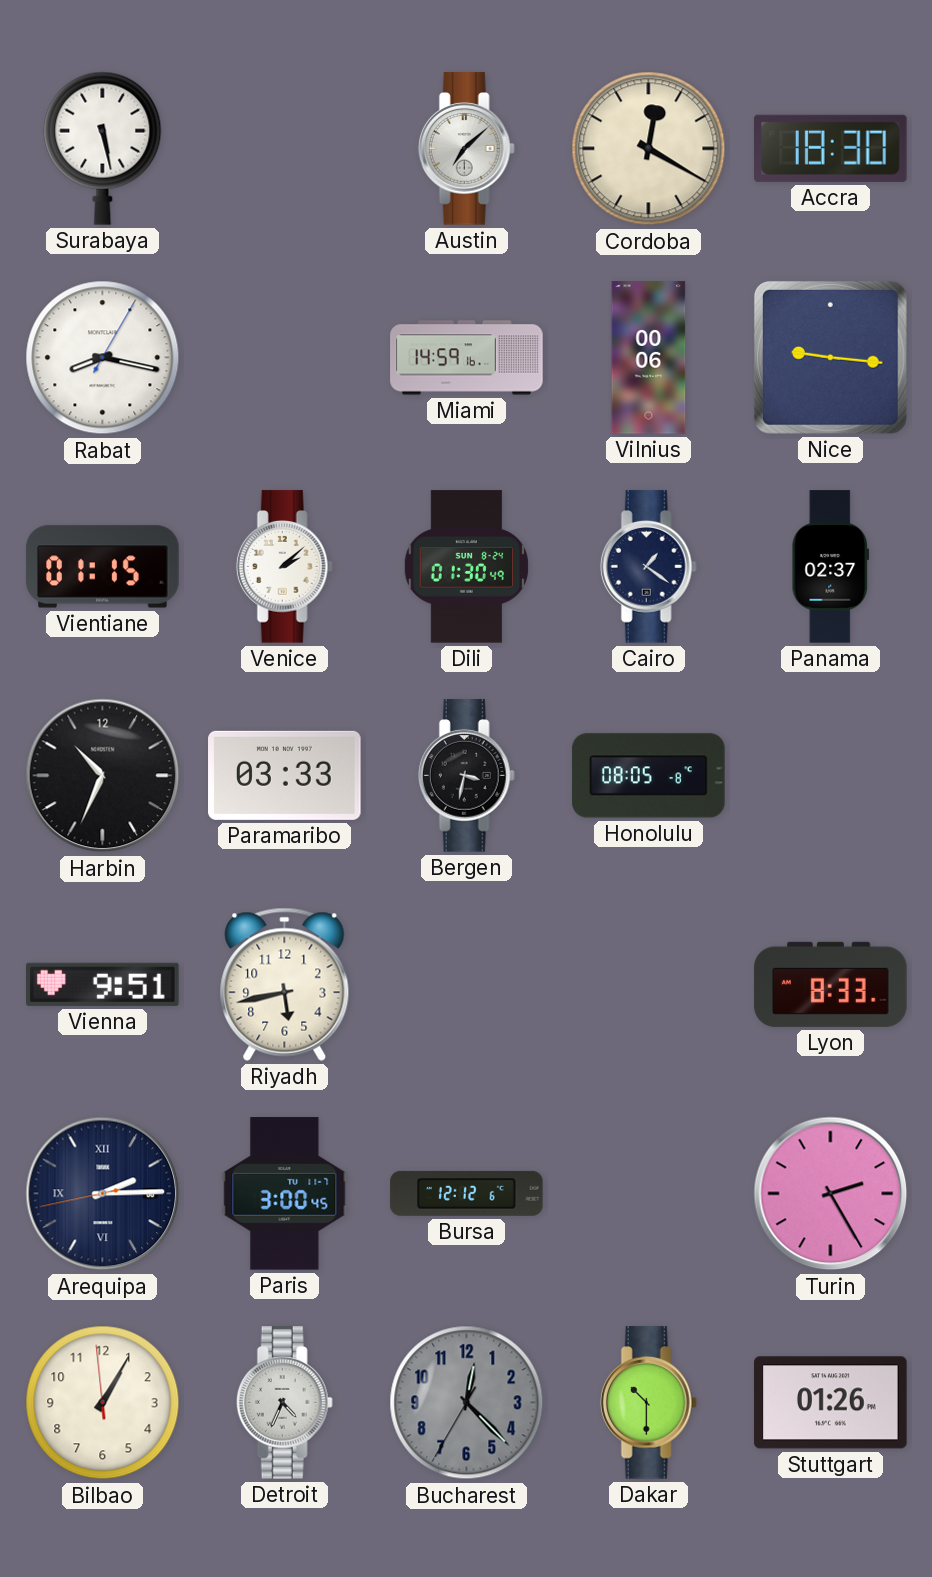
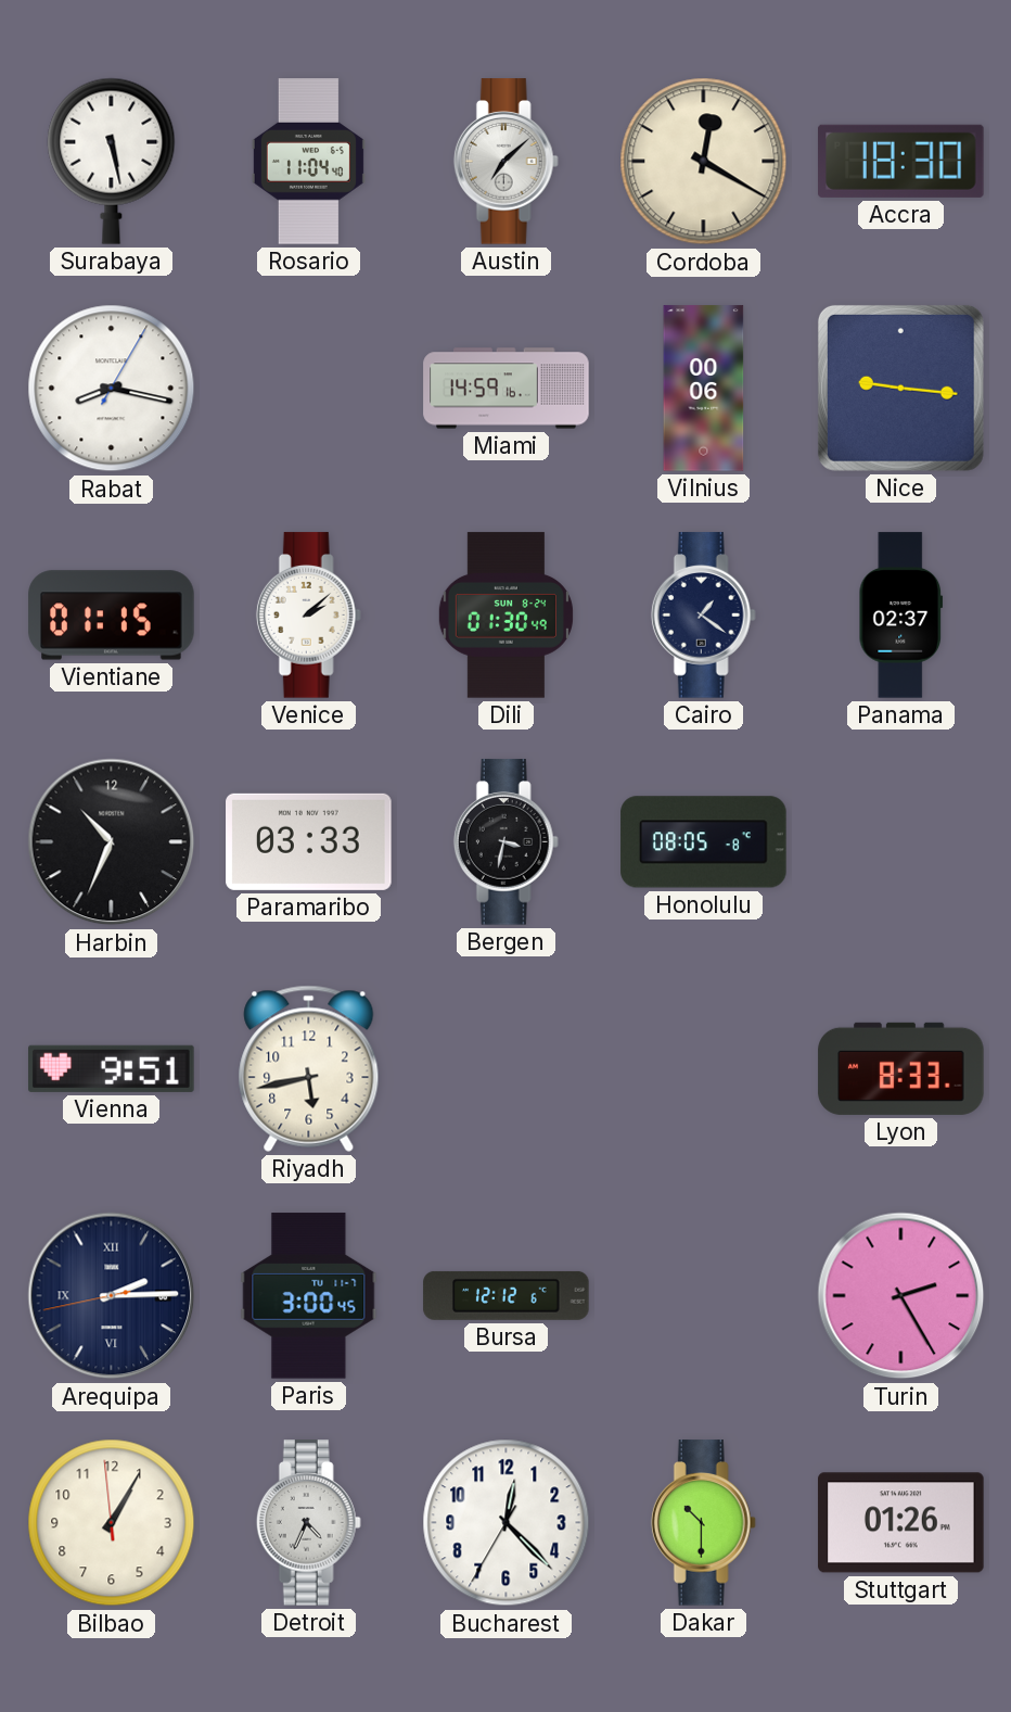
Rosario: none -> 11:04 (308, 162)
Bucharest dial: grey -> white (507, 1523)
